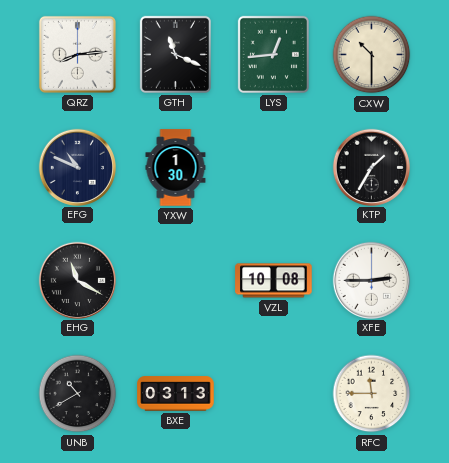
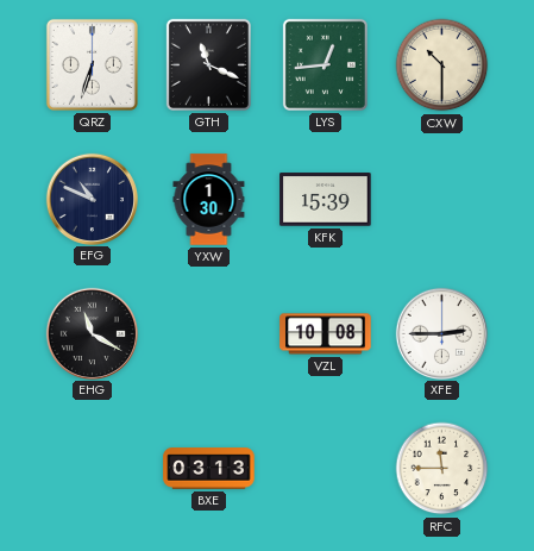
QRZ: 8:14 -> 6:33 (92, 64)
KFK: none -> 15:39 (326, 200)
KTP: 1:35 -> none (371, 167)
UNB: 10:40 -> none (78, 394)
